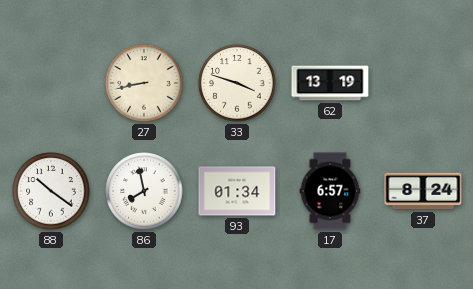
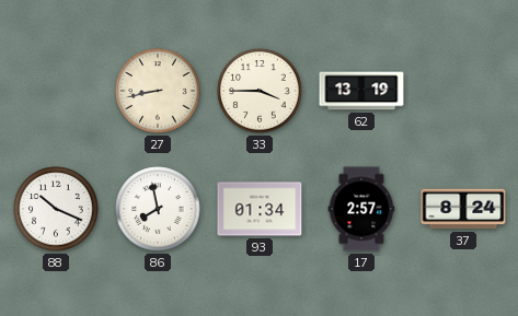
33: 3:48 -> 3:45 (260, 91)
88: 10:21 -> 10:19 (56, 209)
17: 6:57 -> 2:57 (361, 209)
